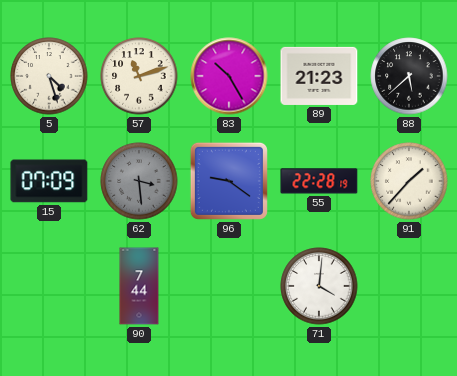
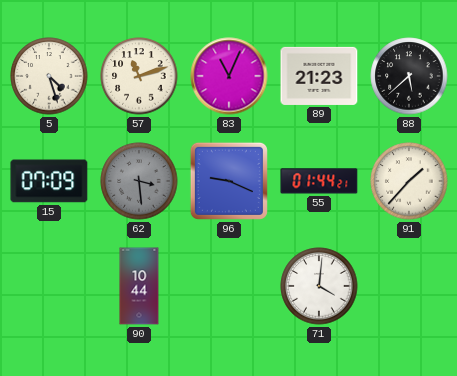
83: 10:25 -> 11:04 (229, 76)
96: 9:21 -> 9:19 (229, 181)
55: 22:28 -> 01:44 (319, 181)
90: 7:44 -> 10:44 (139, 286)
